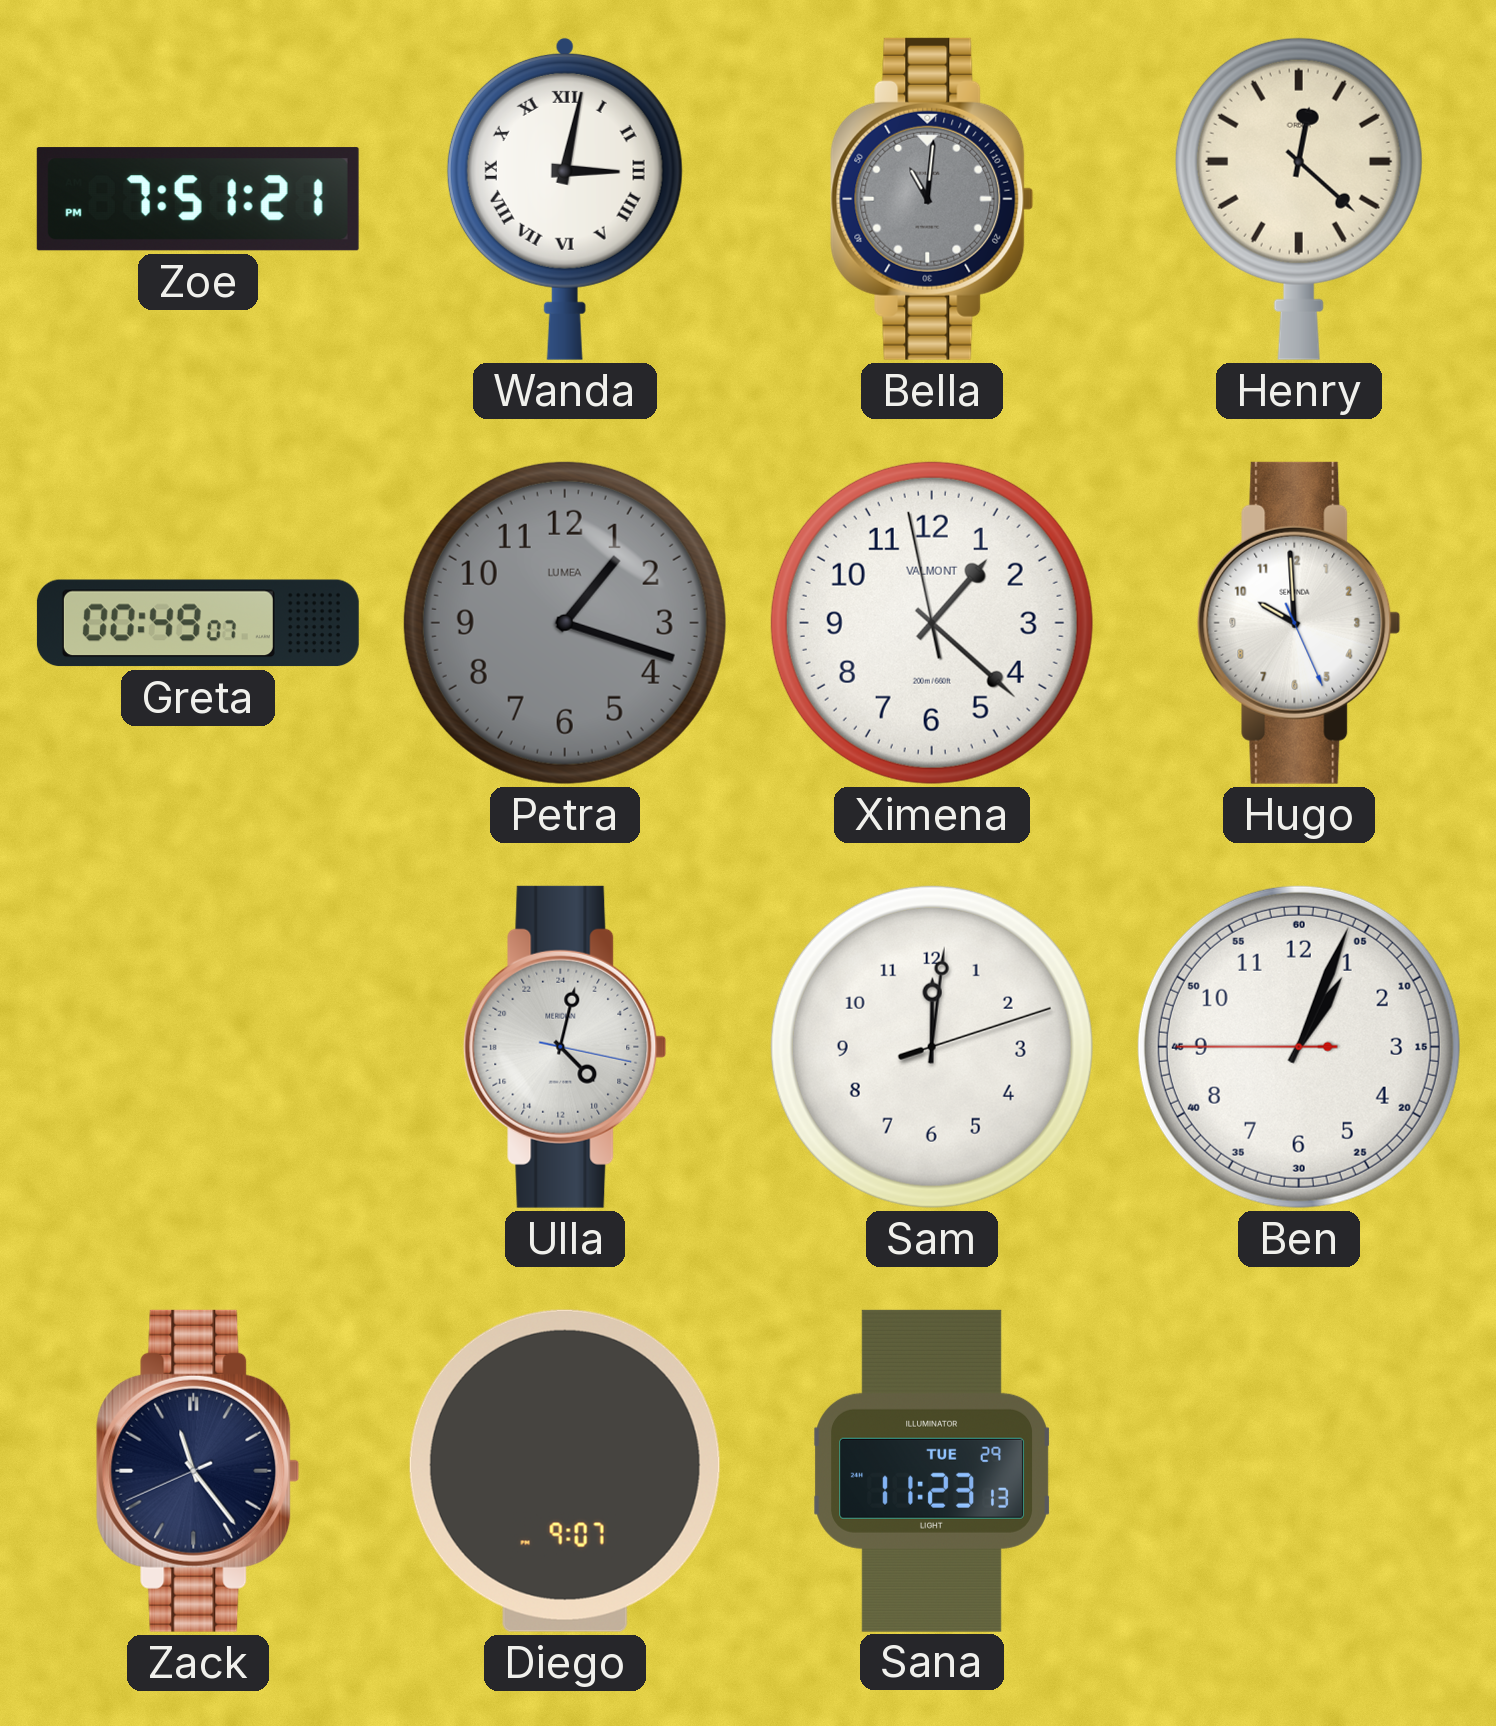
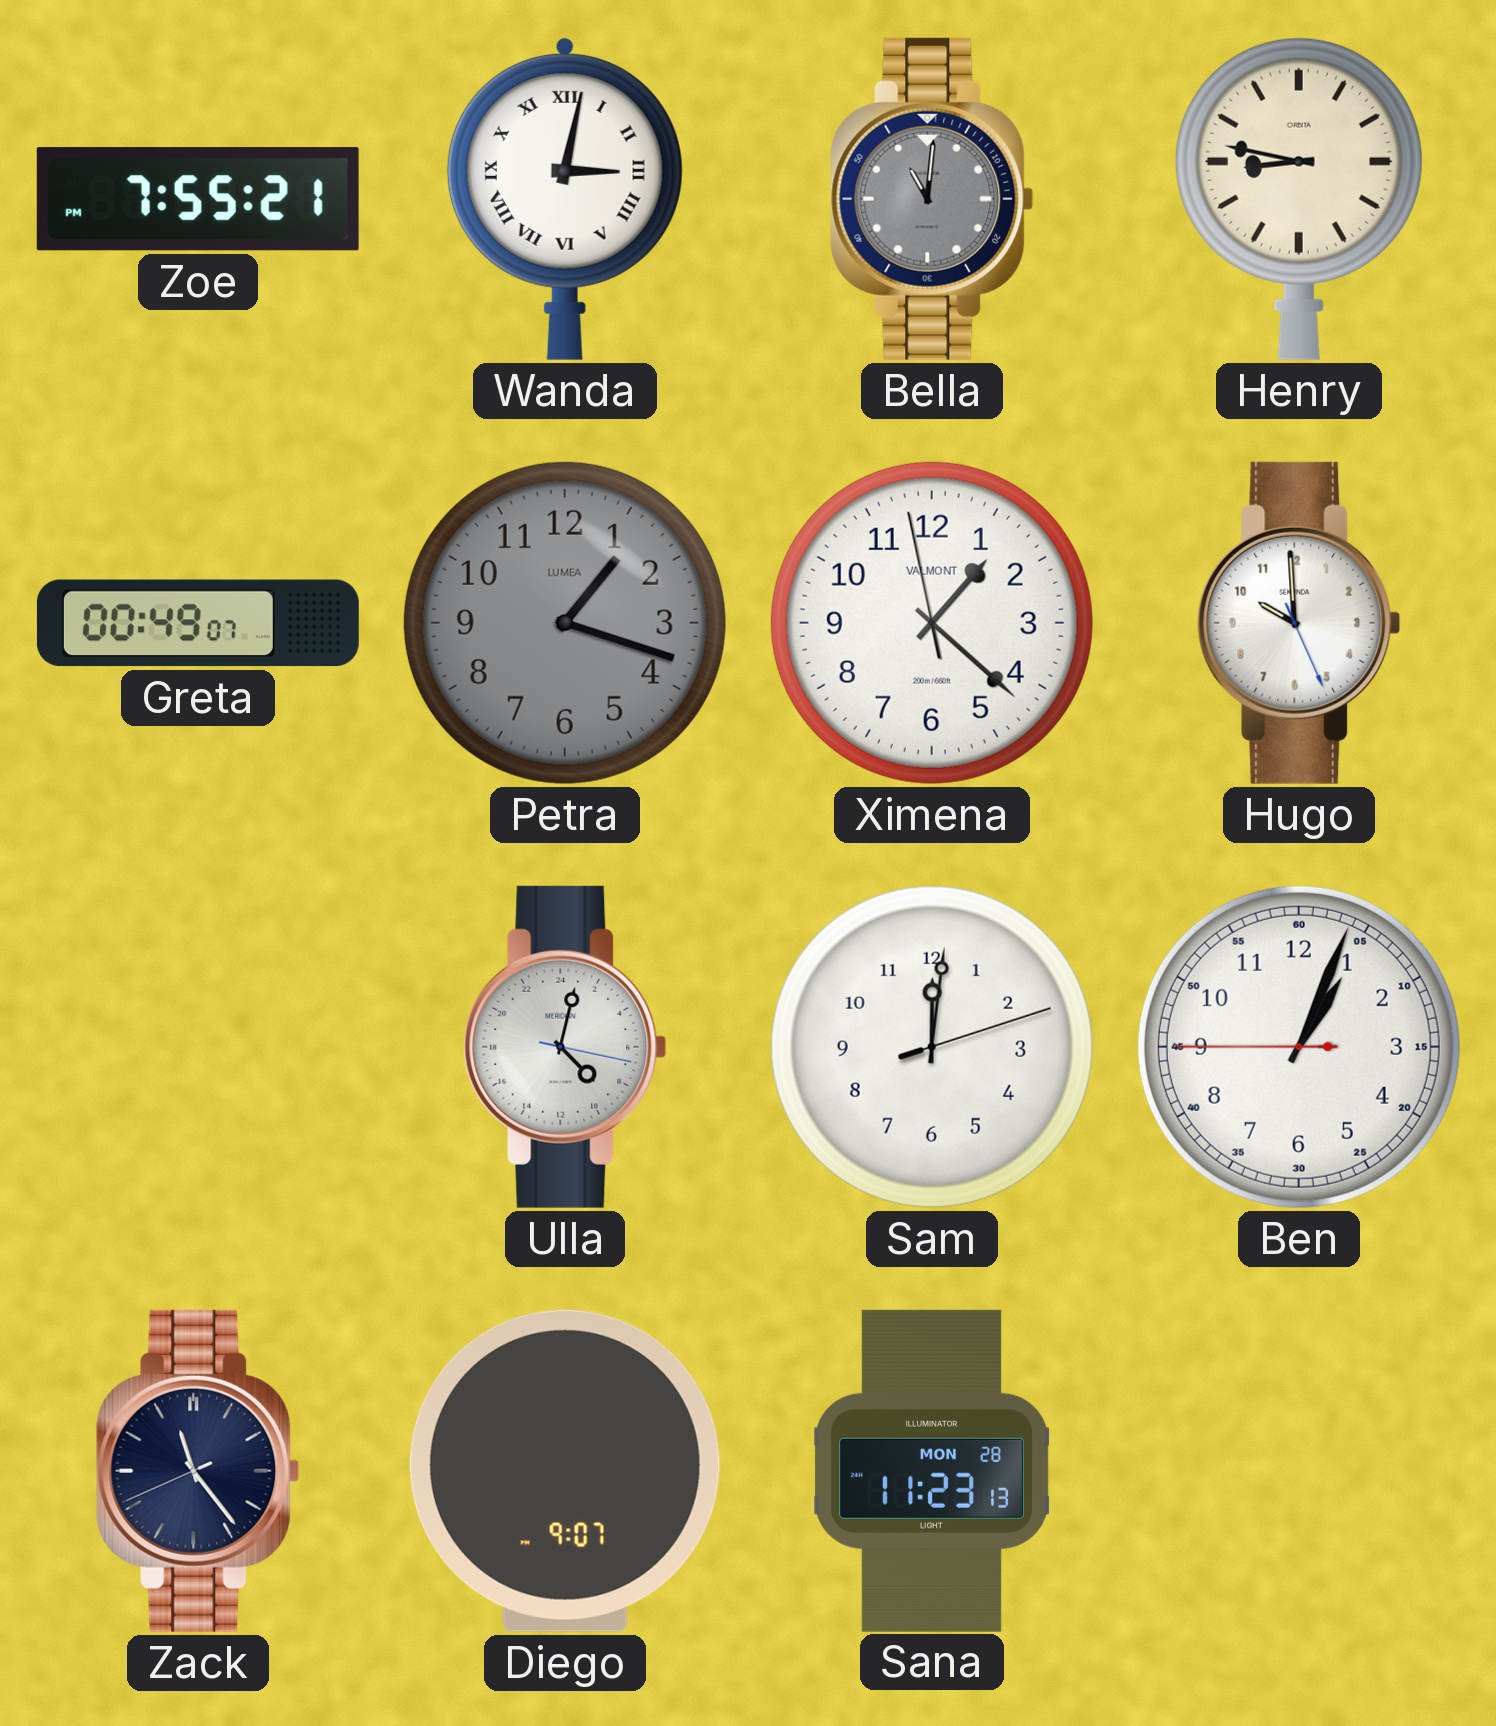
Zoe: 7:51 -> 7:55 (198, 199)
Henry: 12:22 -> 8:47 (1299, 199)
Sana date: TUE 29 -> MON 28 (932, 1471)
